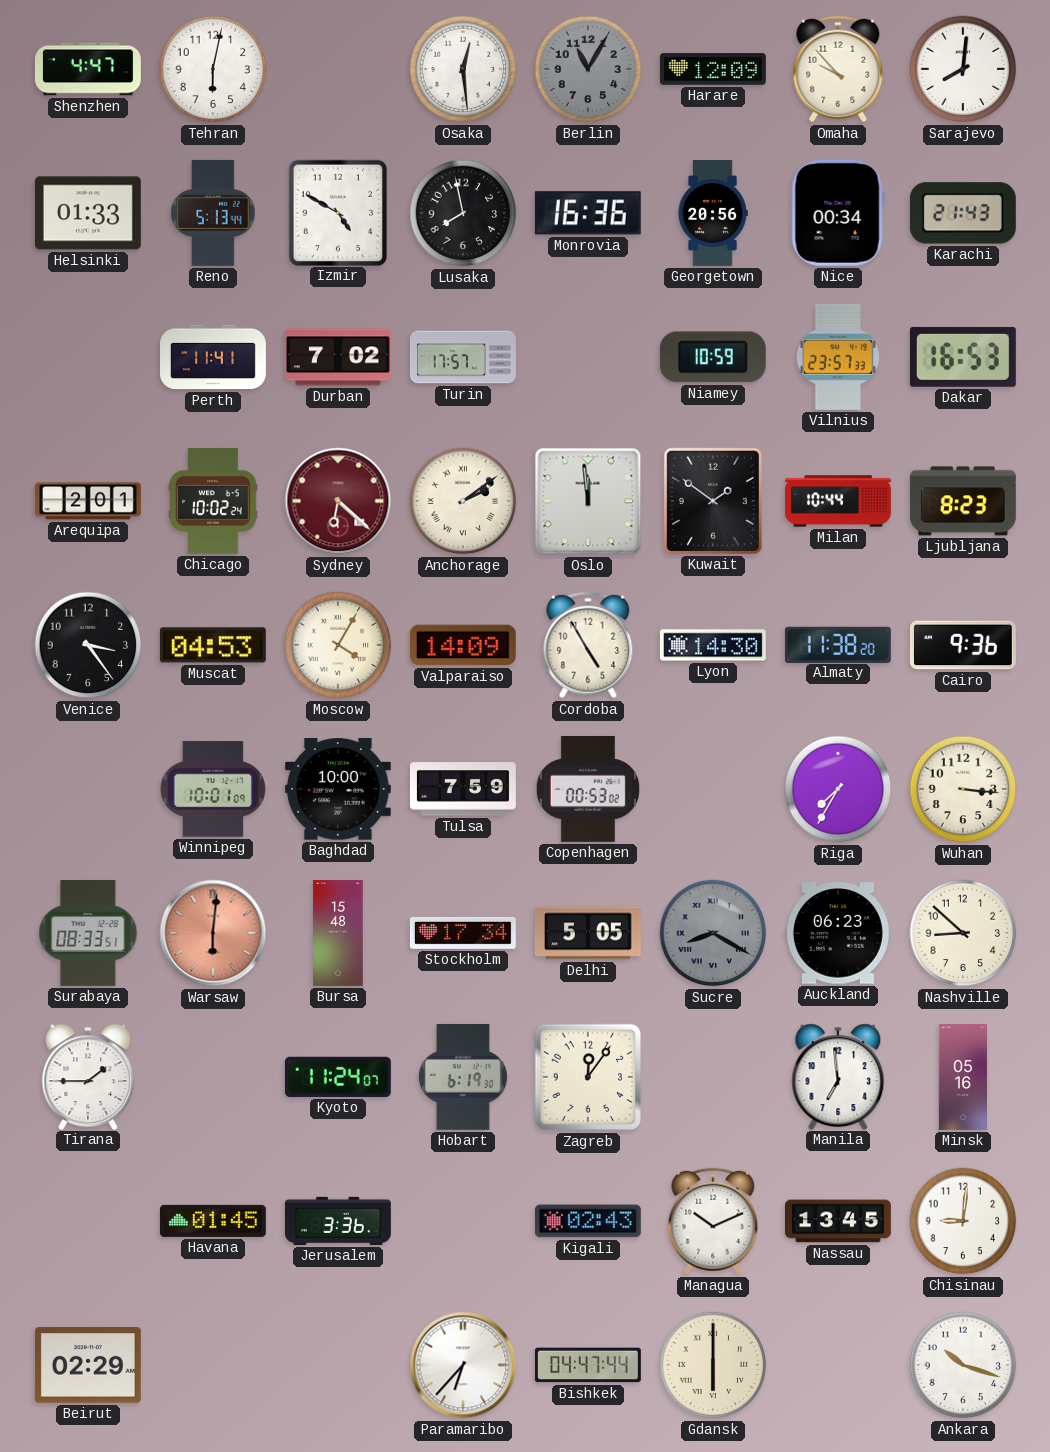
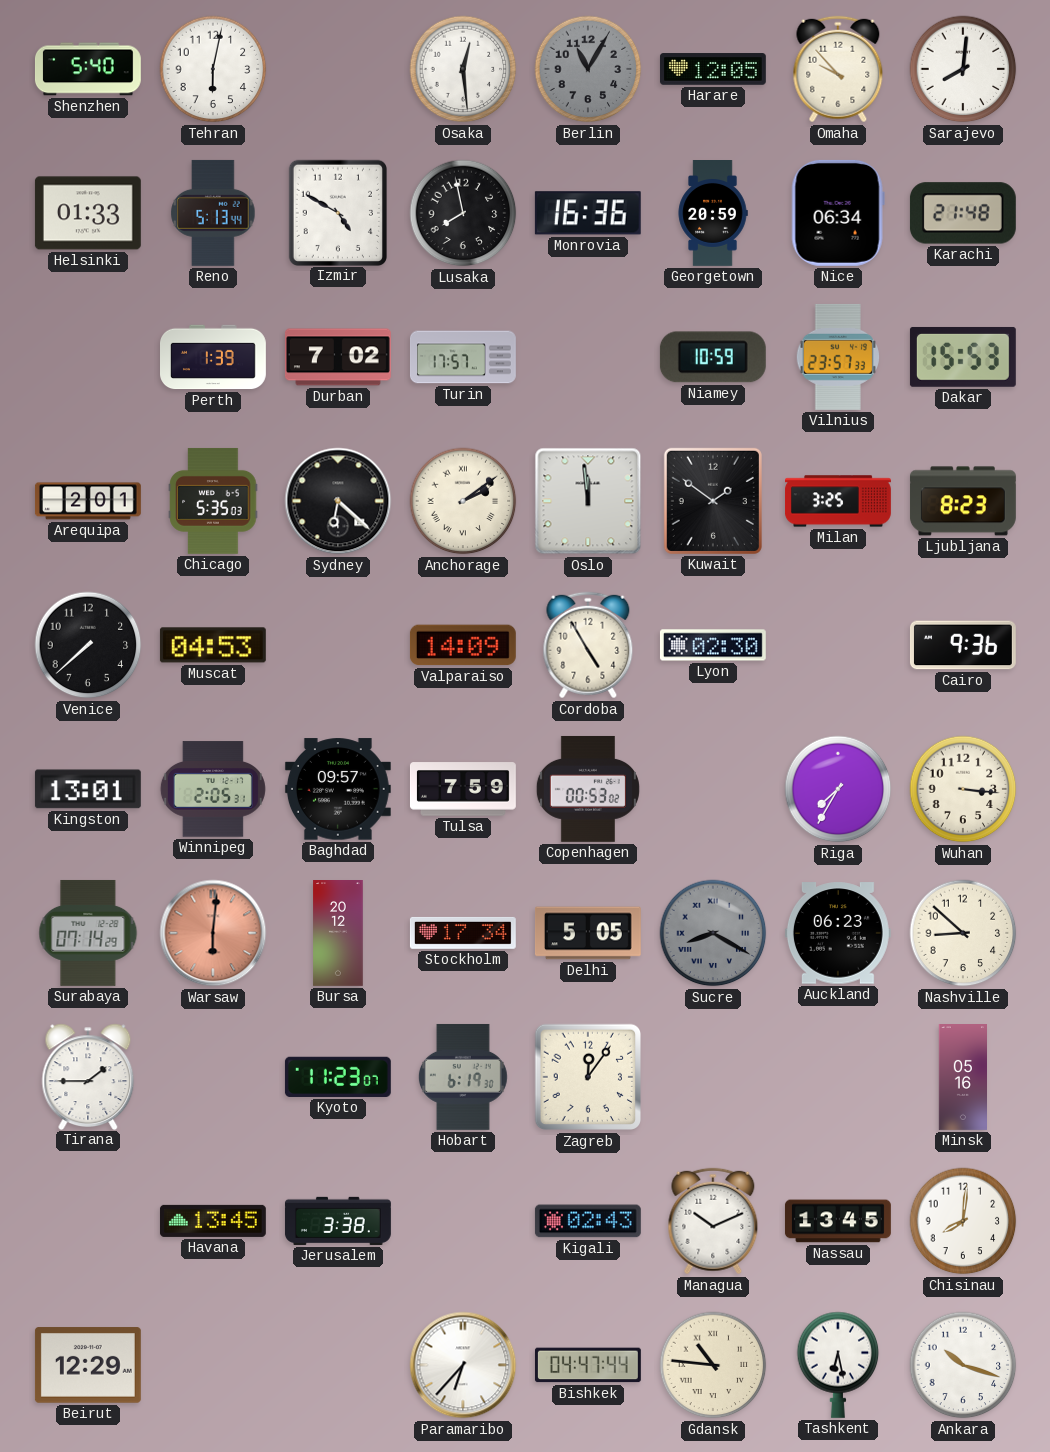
Shenzhen: 4:47 -> 5:40 (88, 69)
Harare: 12:09 -> 12:05 (713, 69)
Georgetown: 20:56 -> 20:59 (713, 214)
Nice: 00:34 -> 06:34 (838, 213)
Karachi: 21:43 -> 21:48 (963, 213)
Perth: 11:41 -> 1:39 (214, 357)
Dakar: 16:53 -> 15:53 (963, 357)
Chicago: 10:02 -> 5:35 (213, 501)
Sydney dial: burgundy -> black (338, 501)
Milan: 10:44 -> 3:25 (839, 501)
Venice: 3:24 -> 7:38 (88, 645)
Moscow: 4:05 -> none (338, 645)
Lyon: 14:30 -> 02:30 (713, 645)
Almaty: 11:38 -> none (838, 644)
Kingston: none -> 13:01 (88, 789)
Winnipeg: 10:01 -> 2:05 (213, 789)
Baghdad: 10:00 -> 09:57 (338, 789)
Surabaya: 08:33 -> 07:14 (88, 933)
Bursa: 15:48 -> 20:12 (338, 934)
Kyoto: 11:24 -> 11:23 (338, 1077)
Manila: 6:59 -> none (838, 1076)
Havana: 01:45 -> 13:45 (213, 1221)
Jerusalem: 3:36 -> 3:38 (338, 1221)
Chisinau: 9:01 -> 8:01 (963, 1221)
Beirut: 02:29 -> 12:29 (88, 1365)
Gdansk: 6:00 -> 10:46 (713, 1365)
Tashkent: none -> 6:28 (838, 1365)
